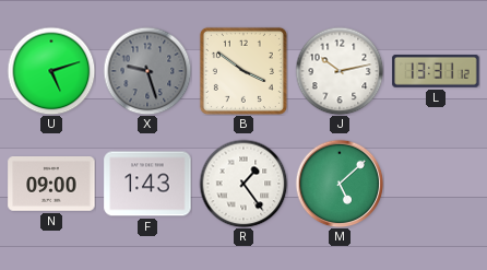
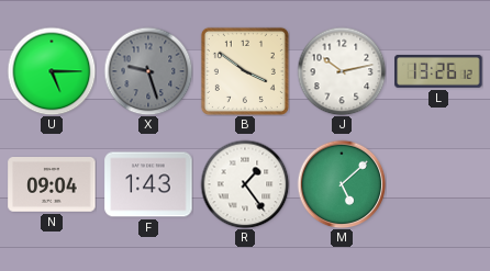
U: 5:12 -> 5:15 (52, 71)
L: 13:31 -> 13:26 (438, 71)
N: 09:00 -> 09:04 (52, 185)
